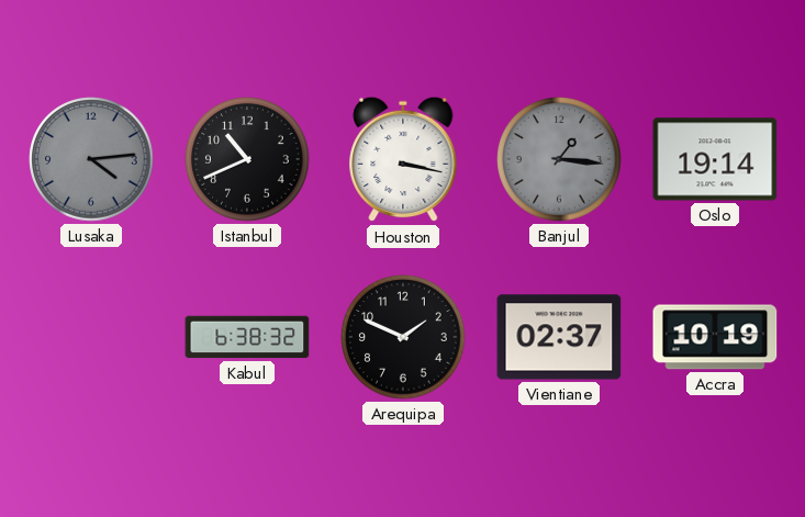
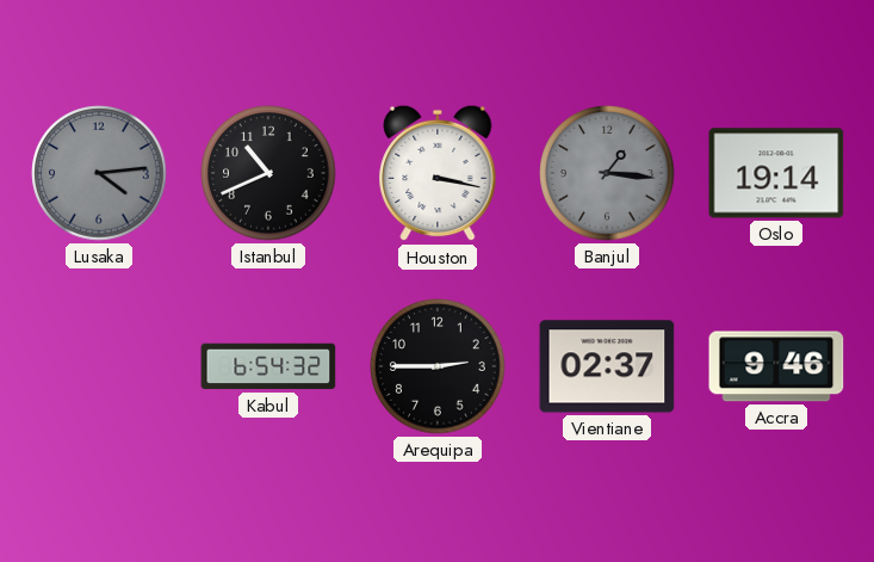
Kabul: 6:38 -> 6:54 (268, 366)
Arequipa: 1:49 -> 2:45 (438, 366)
Accra: 10:19 -> 9:46 (776, 366)
